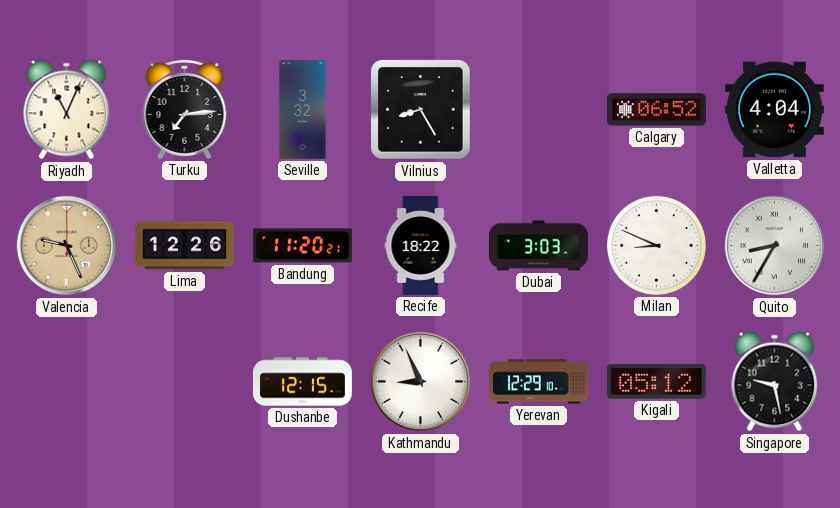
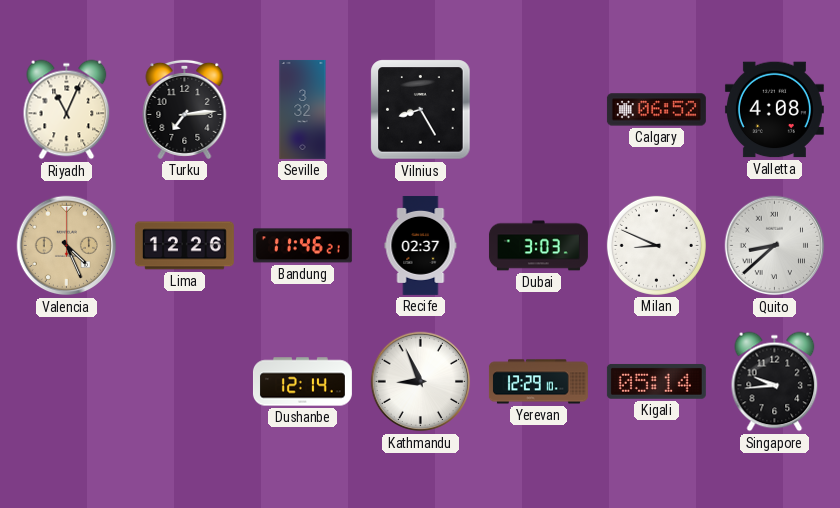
Valletta: 4:04 -> 4:08 (774, 110)
Valencia: 9:26 -> 4:26 (67, 246)
Bandung: 11:20 -> 11:46 (302, 246)
Recife: 18:22 -> 02:37 (421, 245)
Quito: 8:35 -> 8:38 (775, 246)
Dushanbe: 12:15 -> 12:14 (302, 382)
Kigali: 05:12 -> 05:14 (656, 381)
Singapore: 9:28 -> 9:44 (775, 382)
